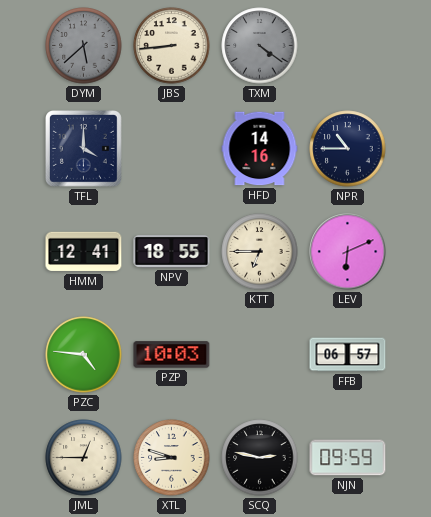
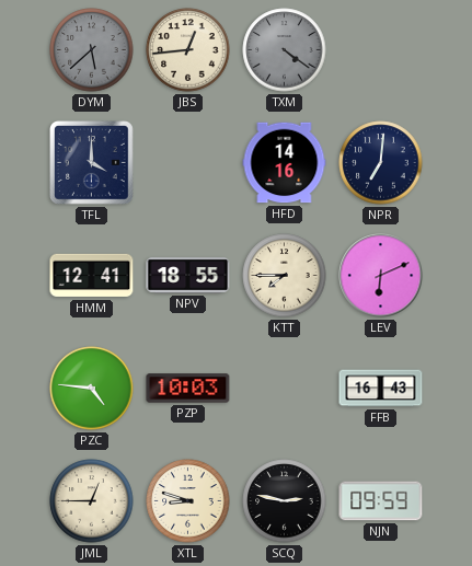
JBS: 8:44 -> 12:44 (188, 50)
NPR: 10:45 -> 7:01 (381, 163)
KTT: 6:45 -> 7:45 (285, 276)
FFB: 06:57 -> 16:43 (381, 389)
